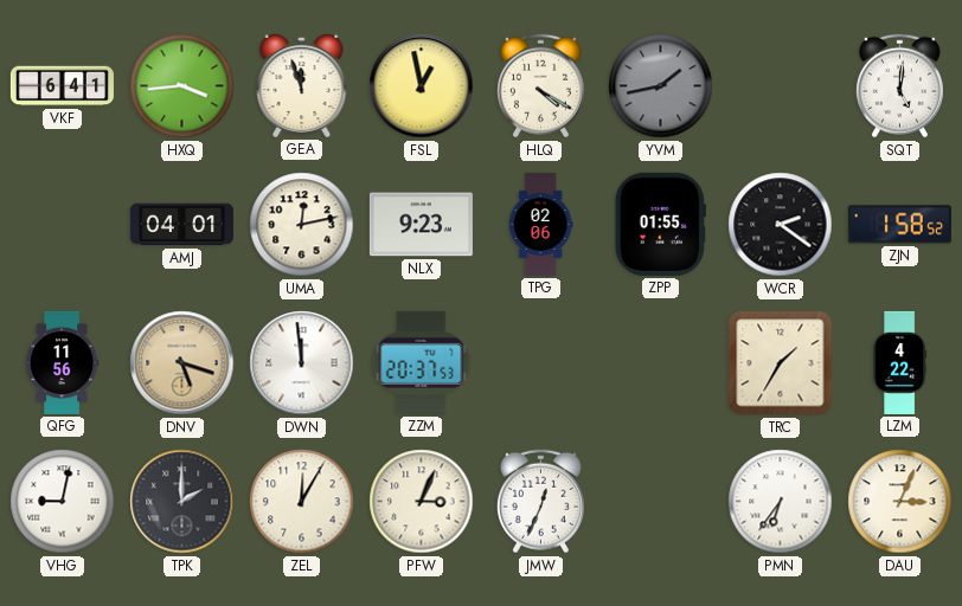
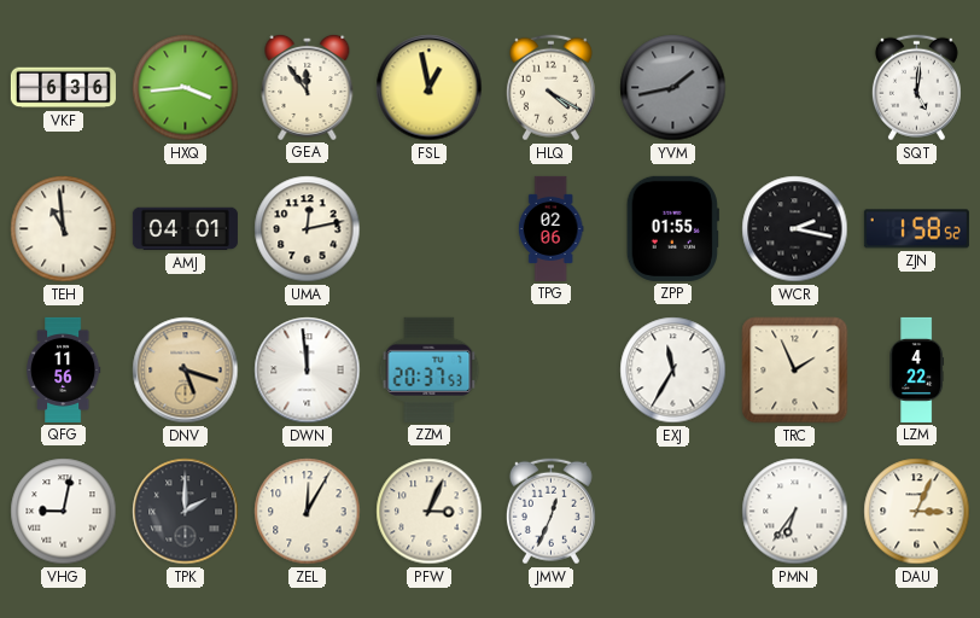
VKF: 6:41 -> 6:36 (63, 88)
GEA: 11:57 -> 11:54 (308, 87)
TEH: none -> 10:59 (64, 229)
NLX: 9:23 -> none (421, 225)
WCR: 2:21 -> 2:17 (795, 229)
EXJ: none -> 11:35 (673, 371)
TRC: 1:35 -> 1:56 (795, 371)
